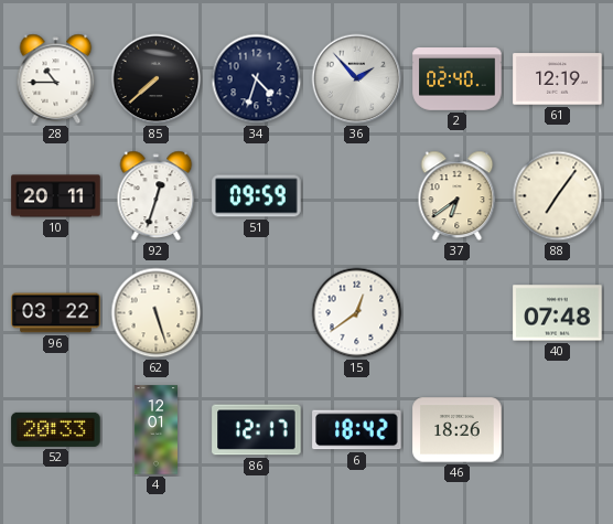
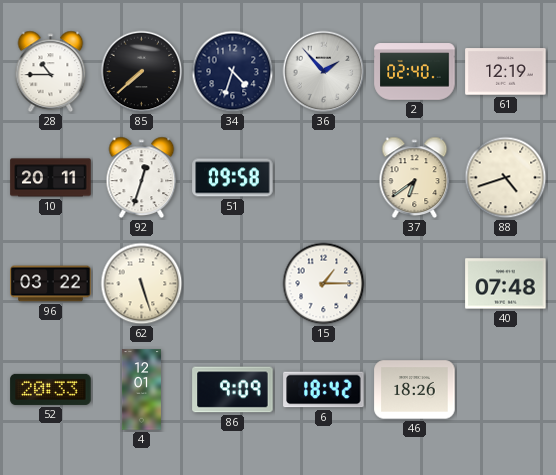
51: 09:59 -> 09:58 (233, 178)
88: 7:06 -> 4:42 (506, 178)
15: 12:39 -> 1:15 (324, 284)
86: 12:17 -> 9:09 (233, 390)
